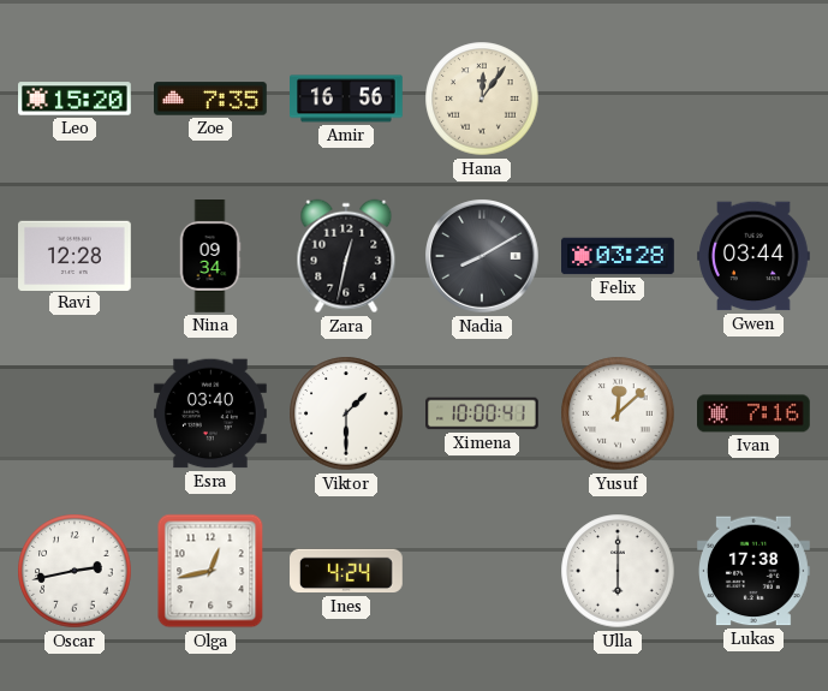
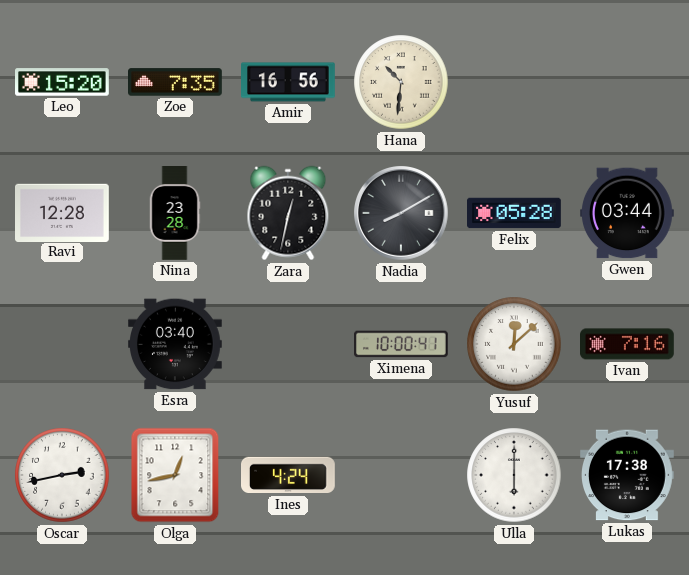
Hana: 12:06 -> 10:31 (401, 82)
Nina: 09:34 -> 23:28 (175, 213)
Felix: 03:28 -> 05:28 (515, 213)
Viktor: 1:30 -> none (346, 413)
